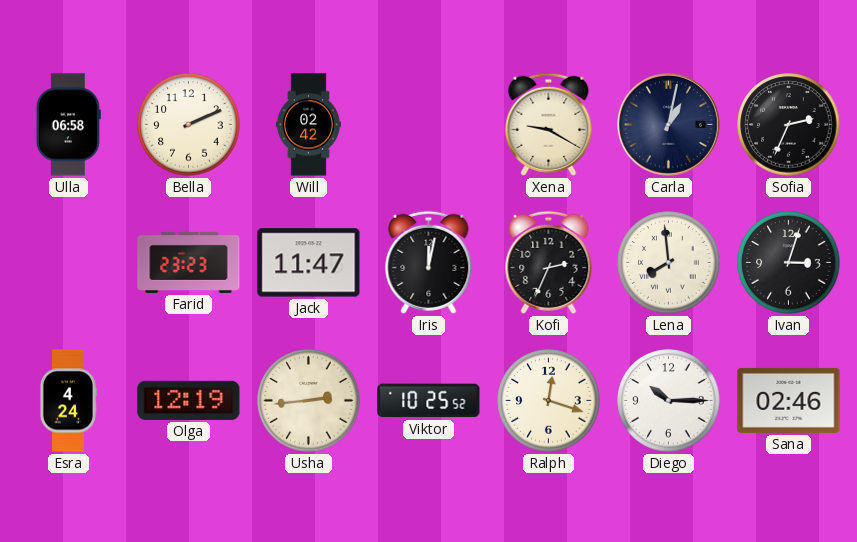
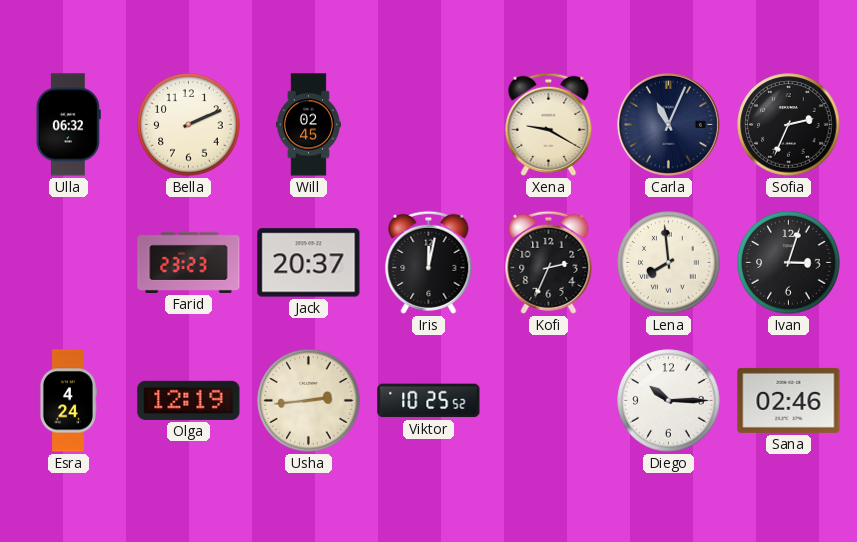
Ulla: 06:58 -> 06:32 (68, 125)
Will: 02:42 -> 02:45 (308, 125)
Carla: 1:02 -> 11:04 (668, 124)
Jack: 11:47 -> 20:37 (309, 263)
Ralph: 12:18 -> none (549, 401)
